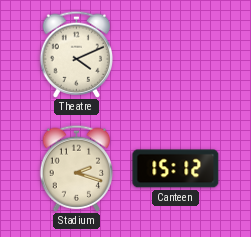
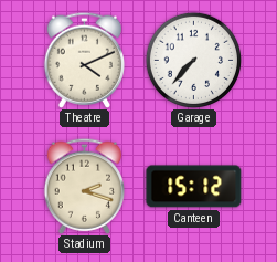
Garage: none -> 7:37 (193, 60)
